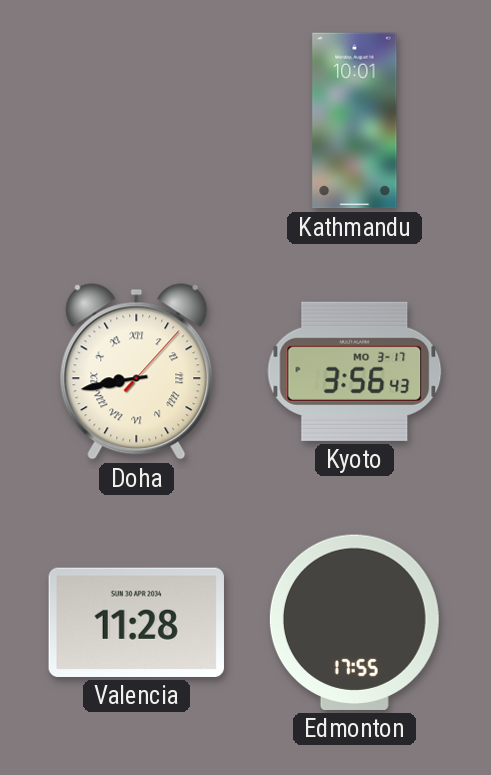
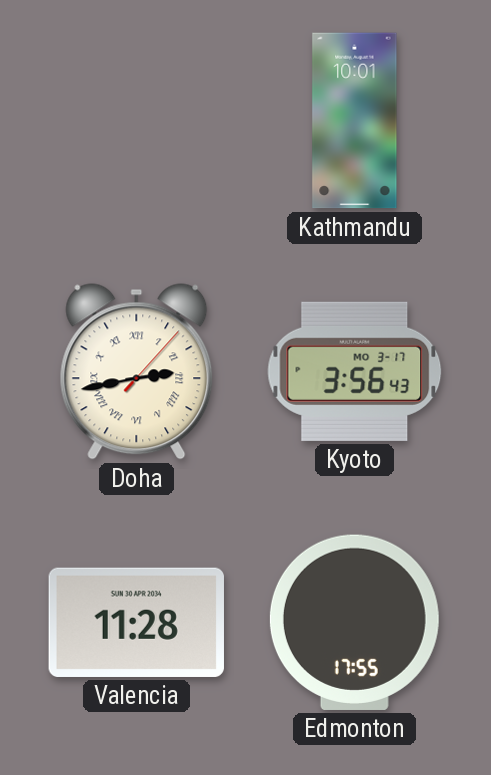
Doha: 8:43 -> 2:43 (137, 372)
